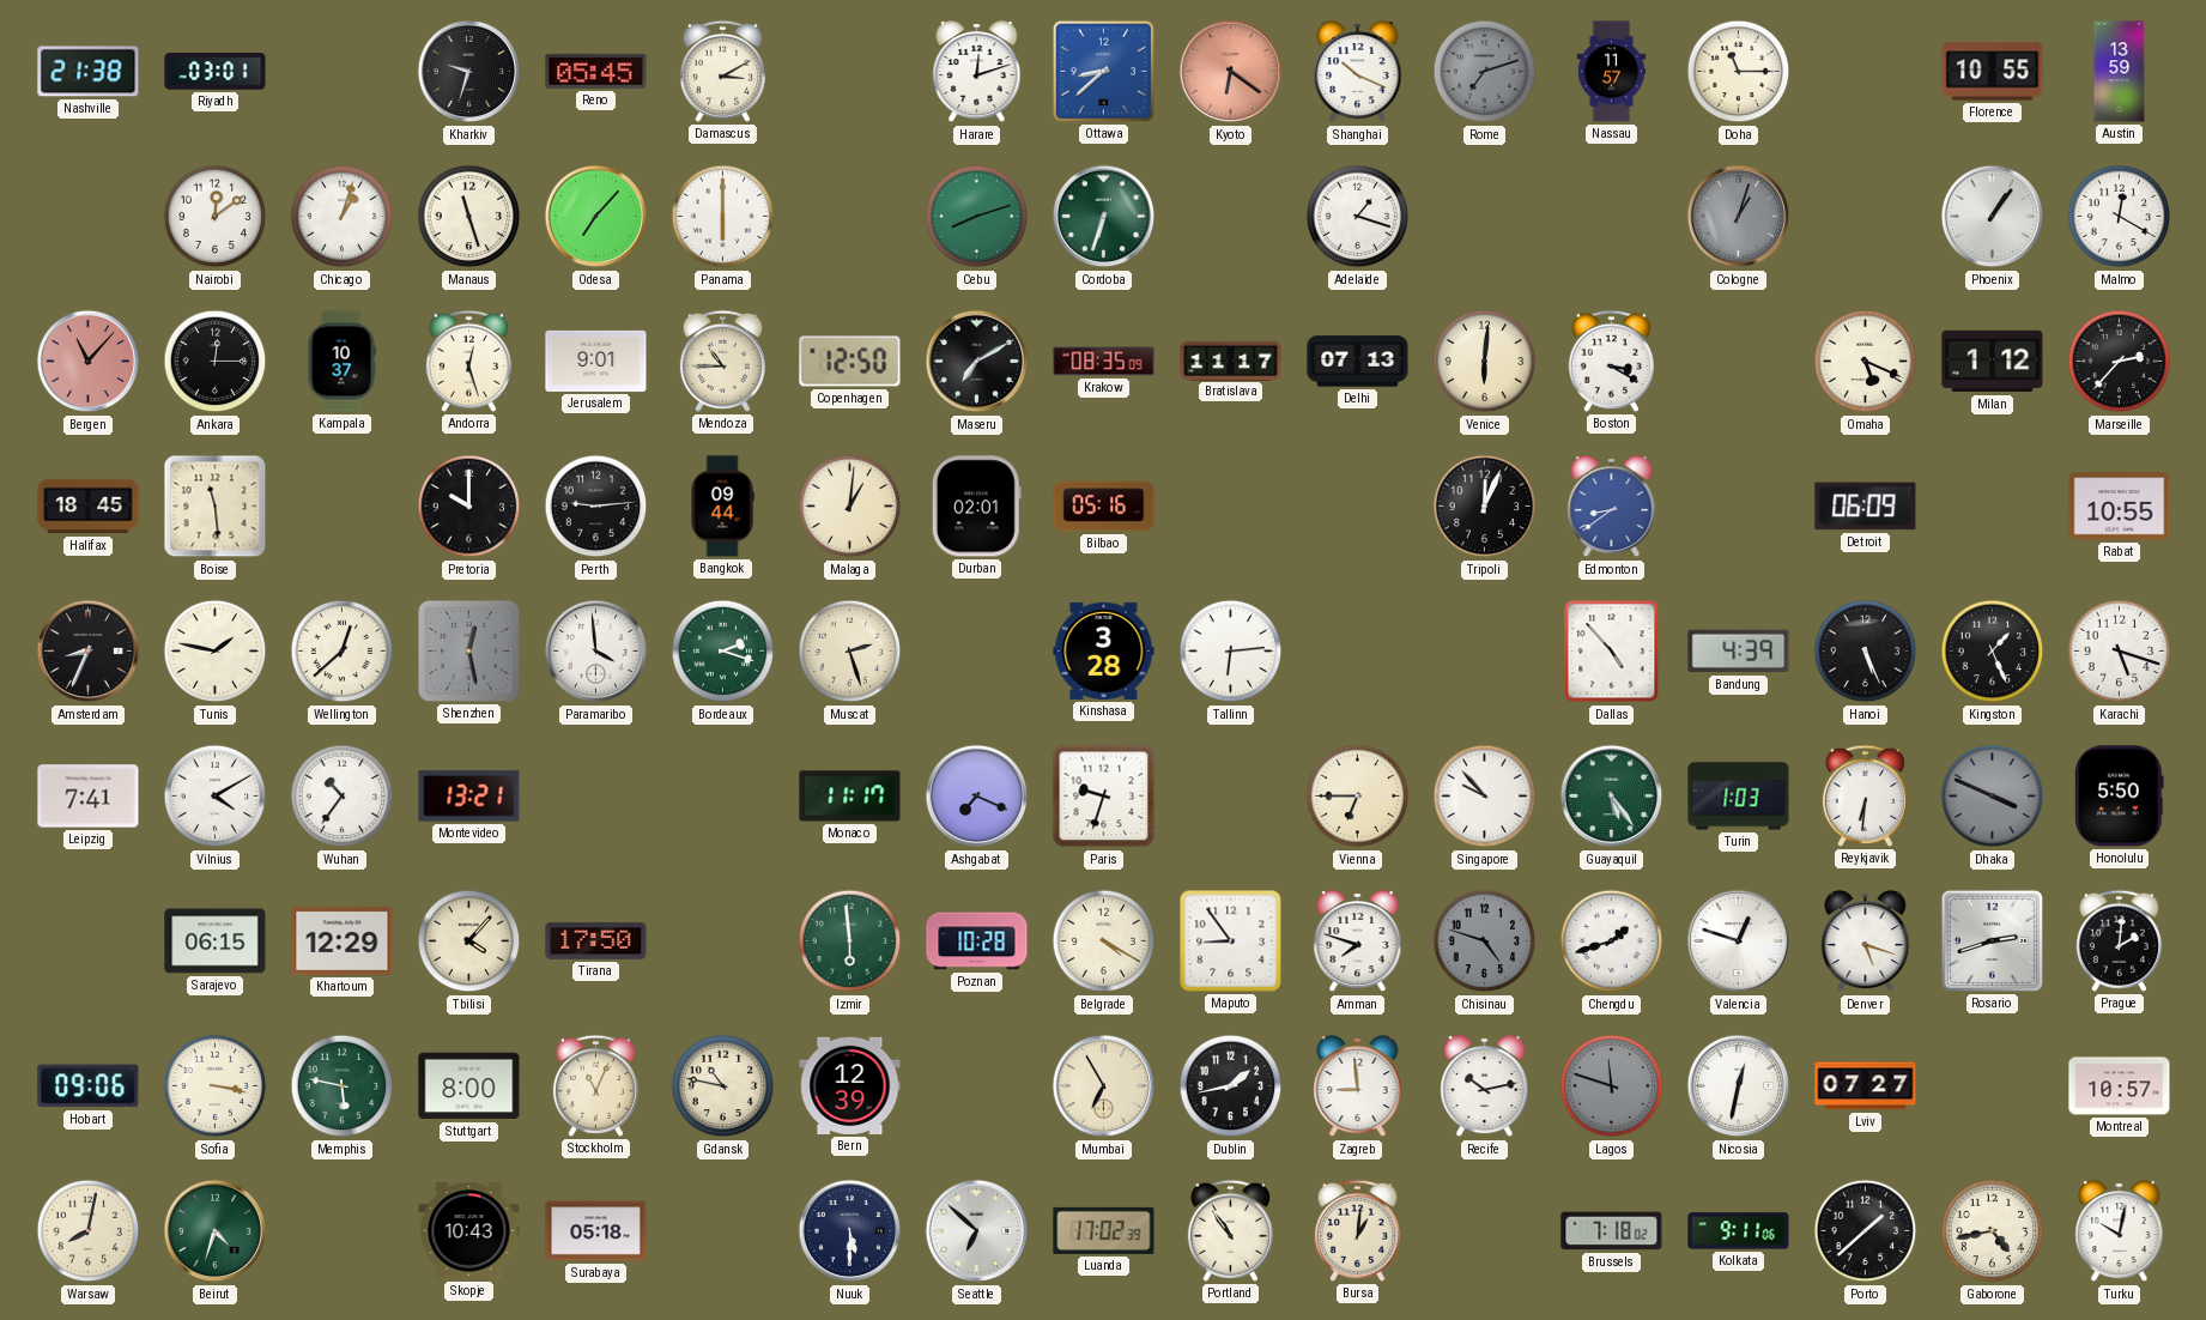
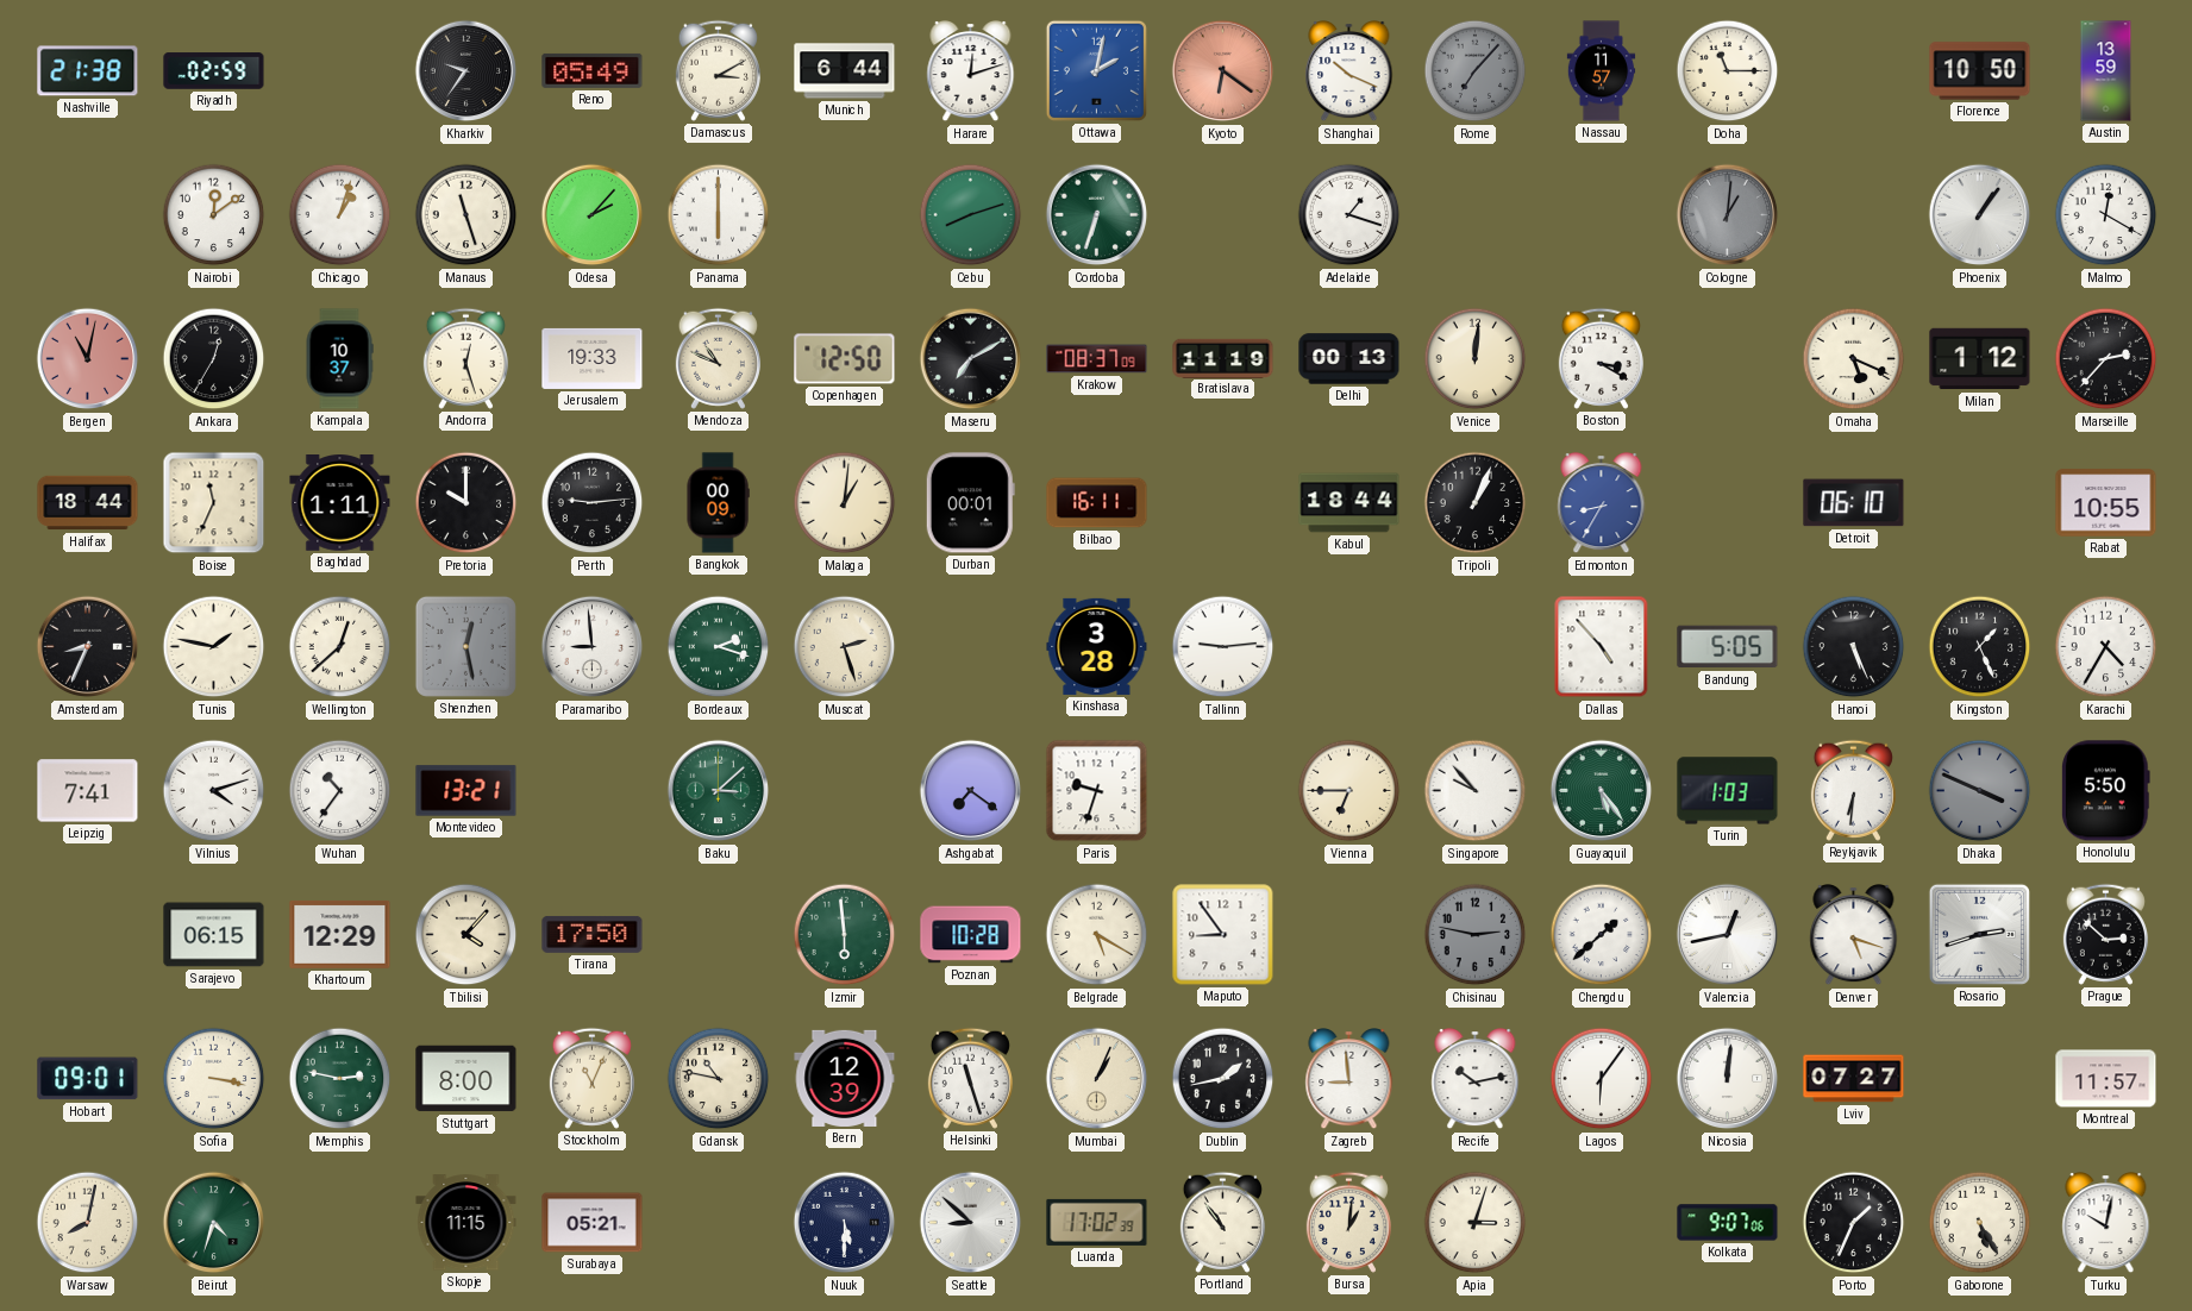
Riyadh: 03:01 -> 02:59 (214, 71)
Kharkiv: 9:33 -> 9:36 (466, 71)
Reno: 05:45 -> 05:49 (593, 70)
Munich: none -> 6:44 (845, 71)
Ottawa: 8:38 -> 2:02 (1096, 70)
Rome: 7:12 -> 7:07 (1476, 71)
Florence: 10:55 -> 10:50 (1980, 71)
Odesa: 7:07 -> 2:07 (593, 215)
Cologne: 1:03 -> 1:01 (1728, 215)
Bergen: 11:07 -> 11:02 (88, 359)
Ankara: 12:15 -> 12:35 (214, 359)
Jerusalem: 9:01 -> 19:33 (593, 358)
Mendoza: 10:45 -> 10:49 (718, 358)
Krakow: 08:35 -> 08:37 (1097, 359)
Bratislava: 11:17 -> 11:19 (1223, 358)
Delhi: 07:13 -> 00:13 (1349, 359)
Venice: 6:01 -> 12:01 (1476, 359)
Halifax: 18:45 -> 18:44 (88, 503)
Boise: 11:29 -> 11:34 (214, 503)
Baghdad: none -> 1:11 (340, 503)
Bangkok: 09:44 -> 00:09 (718, 503)
Durban: 02:01 -> 00:01 (970, 503)
Bilbao: 05:16 -> 16:11 (1097, 503)
Kabul: none -> 18:44 (1349, 503)
Tripoli: 12:04 -> 1:04 (1476, 503)
Edmonton: 8:39 -> 8:35 (1602, 504)
Detroit: 06:09 -> 06:10 (1854, 503)
Paramaribo: 3:59 -> 8:59 (593, 647)
Tallinn: 6:14 -> 9:14 (1223, 647)
Bandung: 4:39 -> 5:05 (1728, 647)
Karachi: 5:18 -> 4:35 (2106, 647)
Vilnius: 4:10 -> 4:12 (214, 791)
Baku: none -> 3:08 (719, 791)
Monaco: 11:17 -> none (850, 797)
Ashgabat: 7:19 -> 7:21 (971, 791)
Belgrade: 4:20 -> 5:20 (1097, 935)
Amman: 7:48 -> none (1358, 943)
Chisinau: 4:48 -> 2:47 (1476, 935)
Chengdu: 1:42 -> 1:38 (1602, 935)
Valencia: 12:48 -> 12:43 (1728, 935)
Prague: 2:01 -> 2:52 (2105, 934)
Hobart: 09:06 -> 09:01 (88, 1079)
Memphis: 5:47 -> 2:47 (340, 1079)
Helsinki: none -> 11:27 (970, 1078)
Mumbai: 6:55 -> 1:04 (1097, 1079)
Lagos: 11:48 -> 6:06 (1602, 1079)
Lagos dial: grey -> white (1602, 1079)
Nicosia: 12:32 -> 12:01 (1728, 1079)
Montreal: 10:57 -> 11:57 (2106, 1079)
Skopje: 10:43 -> 11:15 (466, 1223)
Surabaya: 05:18 -> 05:21 (593, 1223)
Seattle: 6:52 -> 8:52 (971, 1223)
Apia: none -> 3:03 (1476, 1223)
Brussels: 7:18 -> none (1612, 1231)
Kolkata: 9:11 -> 9:07 (1728, 1223)
Porto: 1:38 -> 1:34 (1854, 1223)
Gaborone: 4:43 -> 5:25 (1980, 1223)
